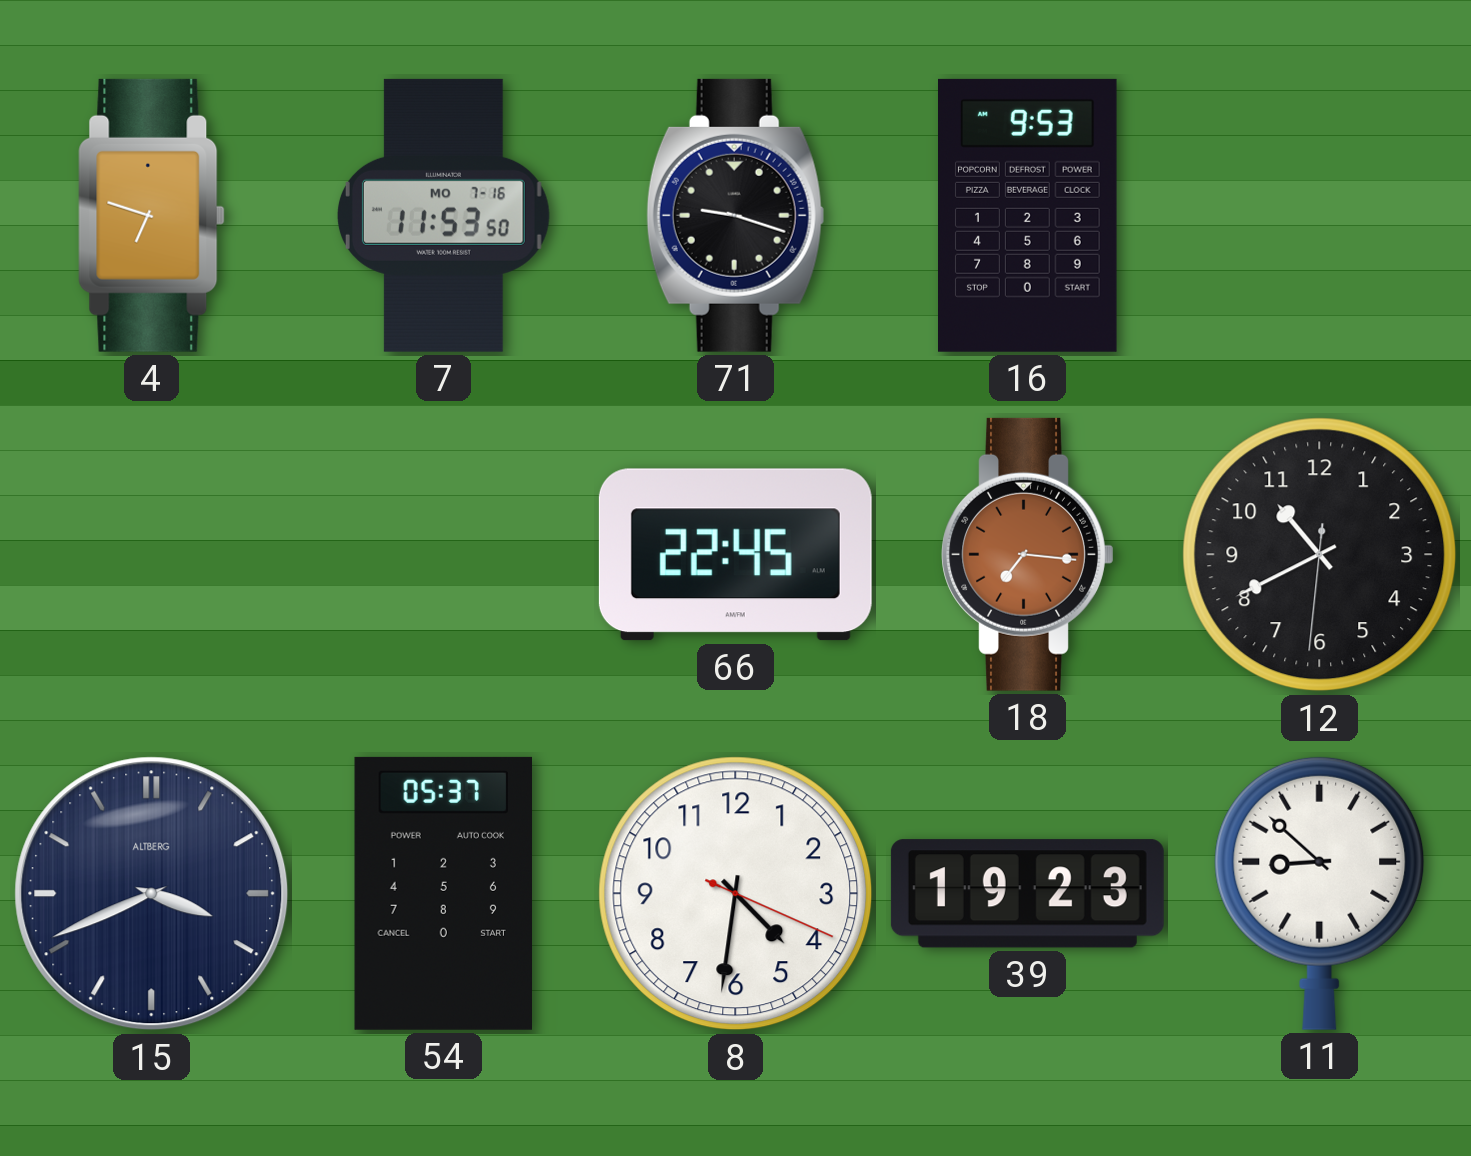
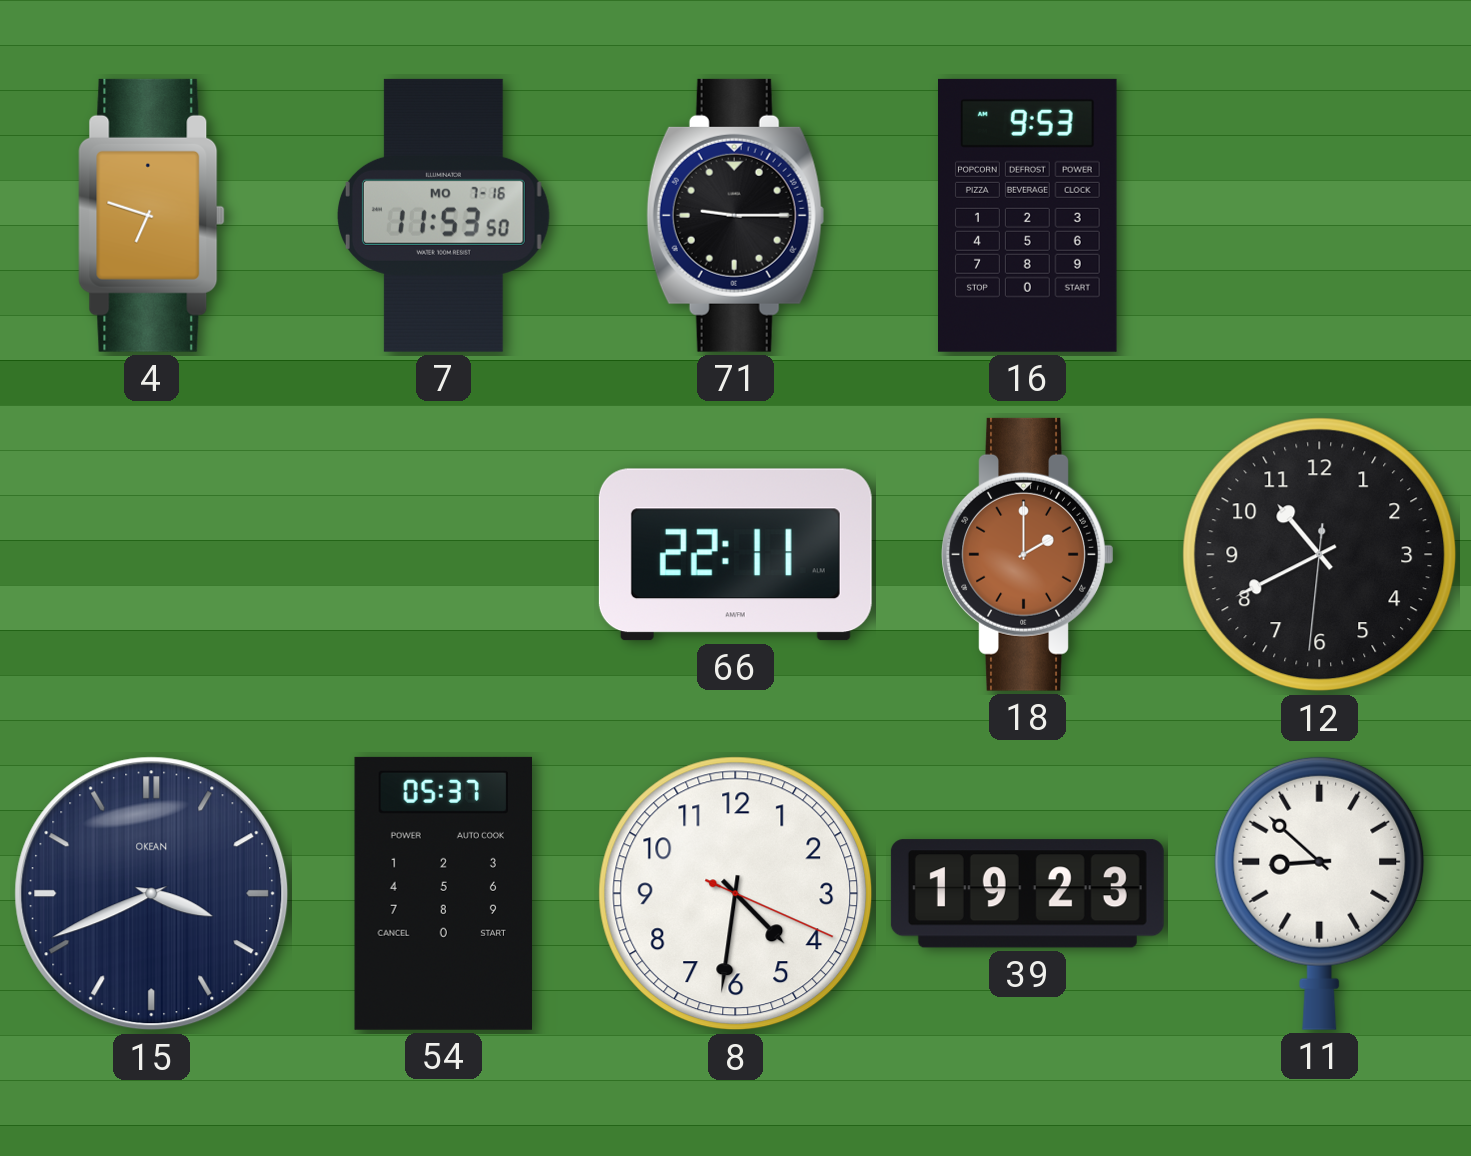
71: 9:18 -> 9:15 (736, 215)
66: 22:45 -> 22:11 (735, 555)
18: 7:16 -> 2:00 (1028, 554)
15 brand: ALTBERG -> OKEAN (152, 894)
